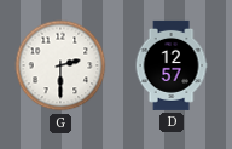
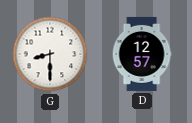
G: 2:30 -> 8:30 (50, 54)
